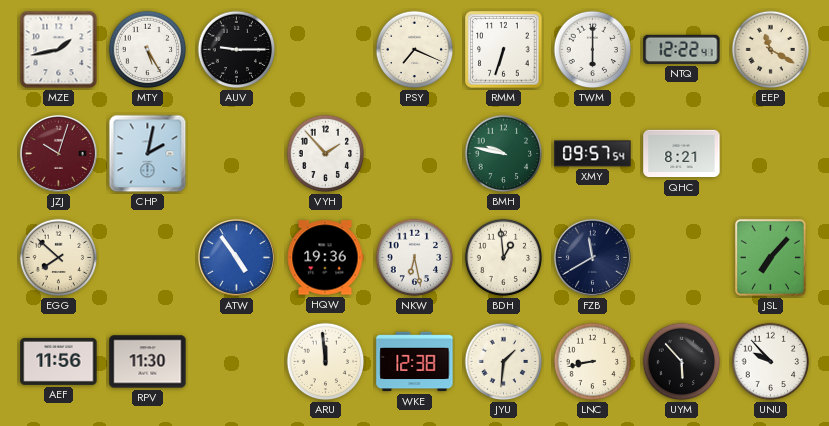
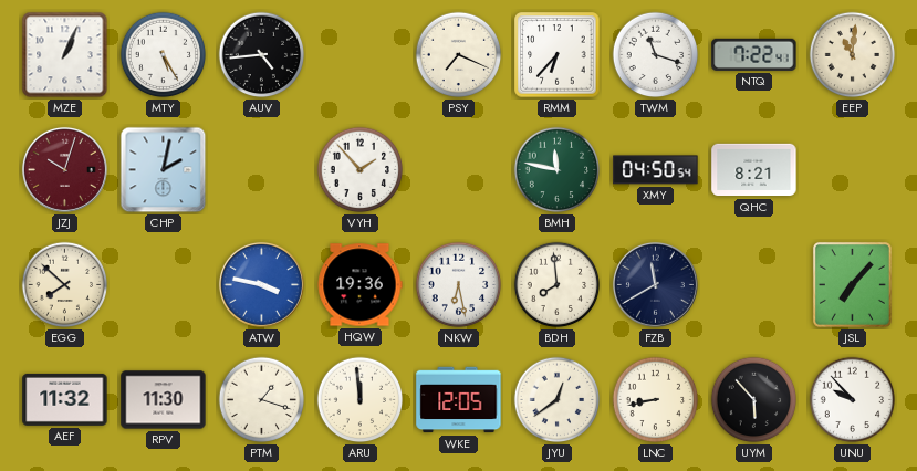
MZE: 1:43 -> 1:04 (65, 55)
AUV: 9:15 -> 4:44 (262, 55)
RMM: 6:33 -> 6:37 (558, 55)
TWM: 6:00 -> 11:18 (656, 55)
NTQ: 12:22 -> 7:22 (754, 54)
EEP: 11:20 -> 11:01 (853, 55)
BMH: 9:47 -> 11:47 (558, 170)
XMY: 09:57 -> 04:50 (656, 170)
ATW: 4:54 -> 3:47 (261, 284)
BDH: 12:59 -> 7:59 (558, 285)
AEF: 11:56 -> 11:32 (65, 399)
PTM: none -> 1:18 (262, 400)
WKE: 12:38 -> 12:05 (459, 400)
JYU: 1:31 -> 12:39 (558, 400)
